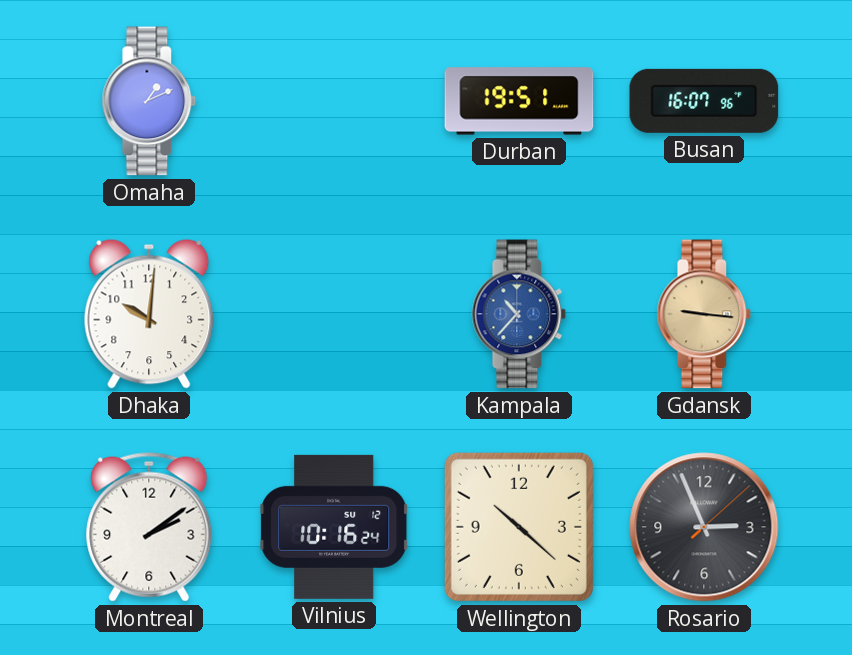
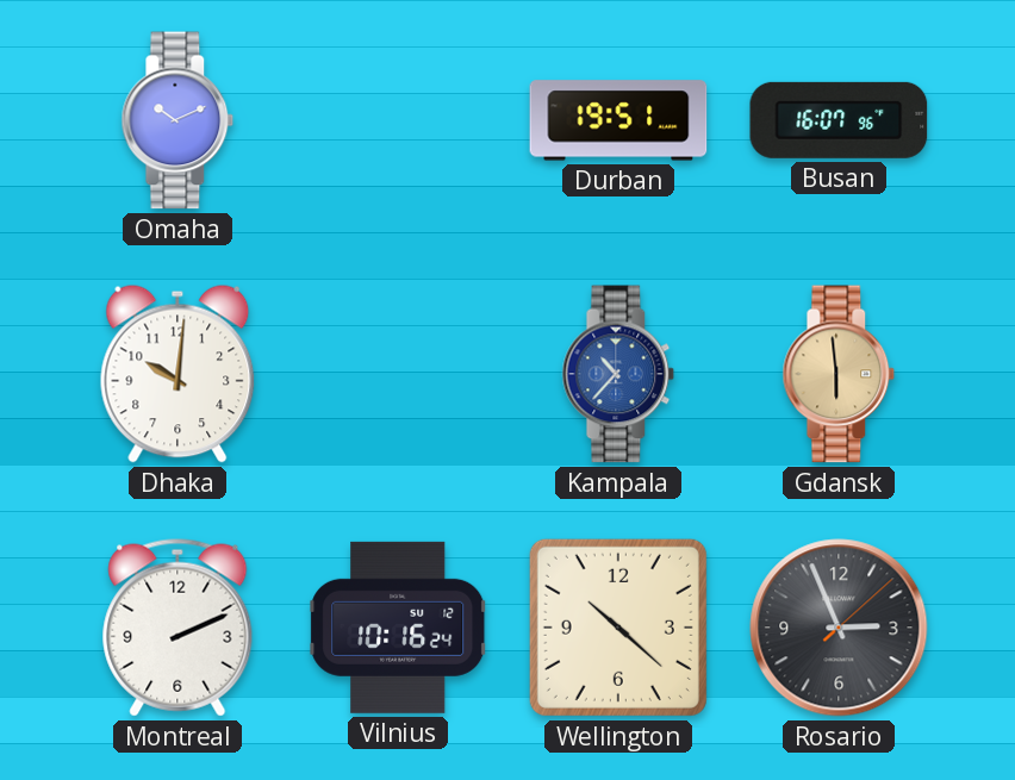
Omaha: 1:11 -> 10:11 (178, 120)
Gdansk: 9:16 -> 5:59 (839, 374)
Montreal: 2:09 -> 2:11 (178, 628)
